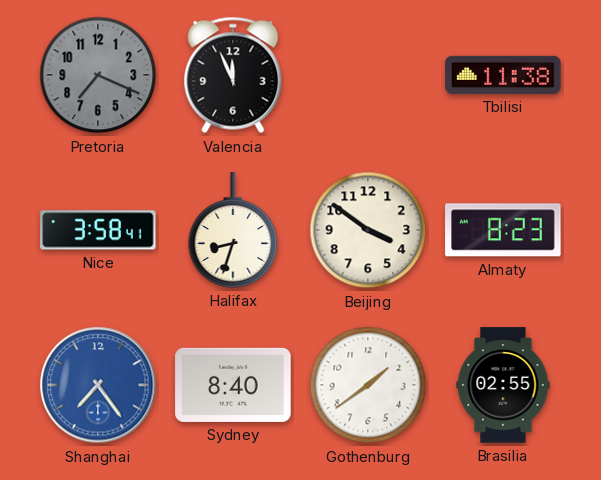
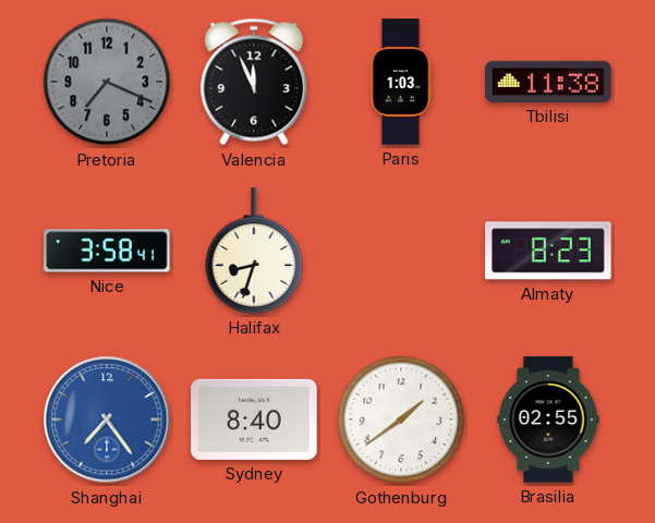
Paris: none -> 1:03 (401, 82)
Beijing: 3:51 -> none (368, 230)
